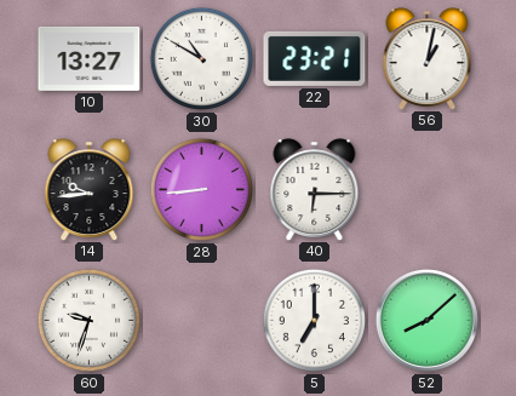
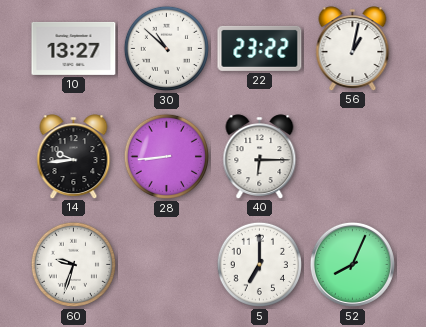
30: 10:50 -> 10:52 (166, 48)
22: 23:21 -> 23:22 (260, 48)
52: 8:08 -> 8:04 (352, 264)
